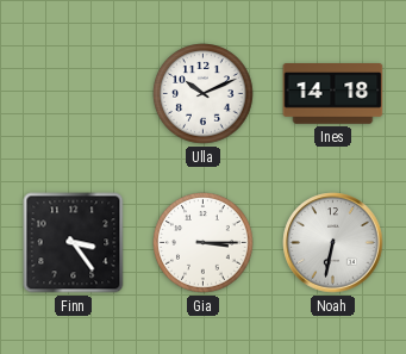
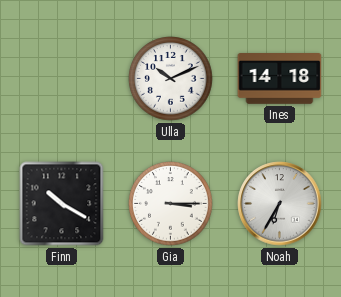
Finn: 3:24 -> 10:20 (62, 204)
Noah: 6:32 -> 6:35 (280, 204)
